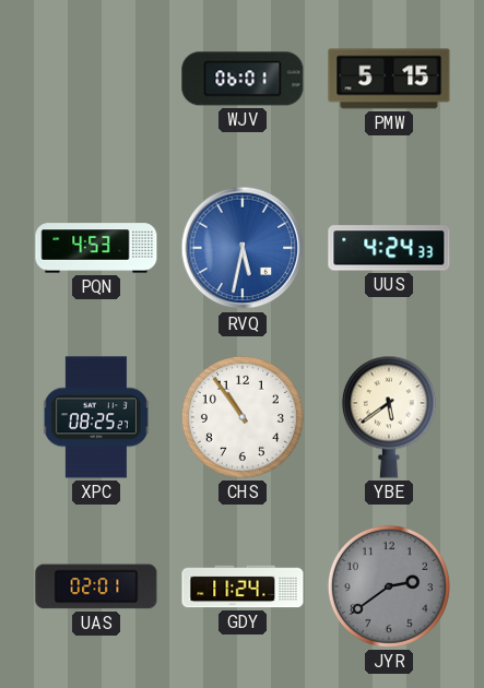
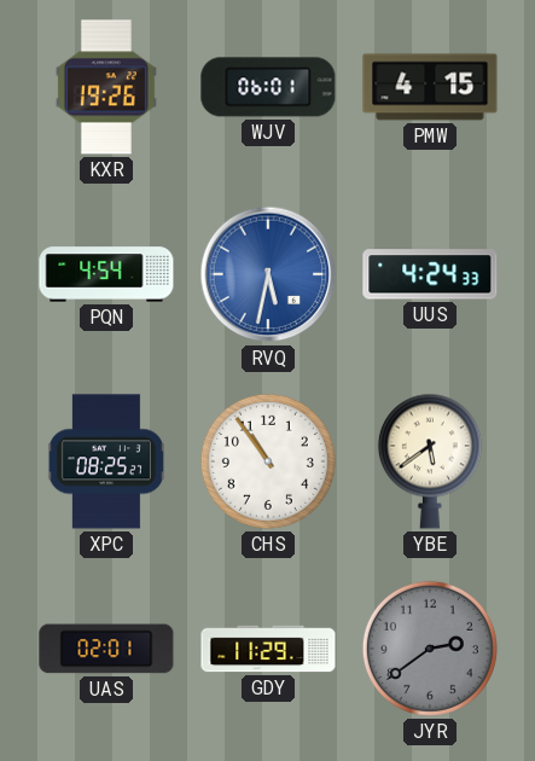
KXR: none -> 19:26 (106, 87)
PMW: 5:15 -> 4:15 (430, 87)
PQN: 4:53 -> 4:54 (106, 274)
GDY: 11:24 -> 11:29 (268, 649)
